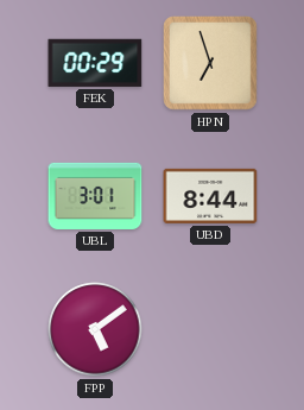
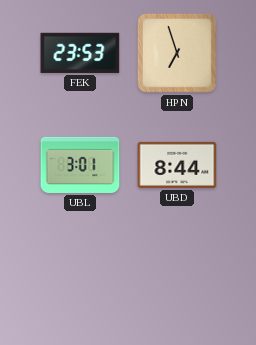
FEK: 00:29 -> 23:53 (80, 53)
FPP: 5:09 -> none (95, 329)
